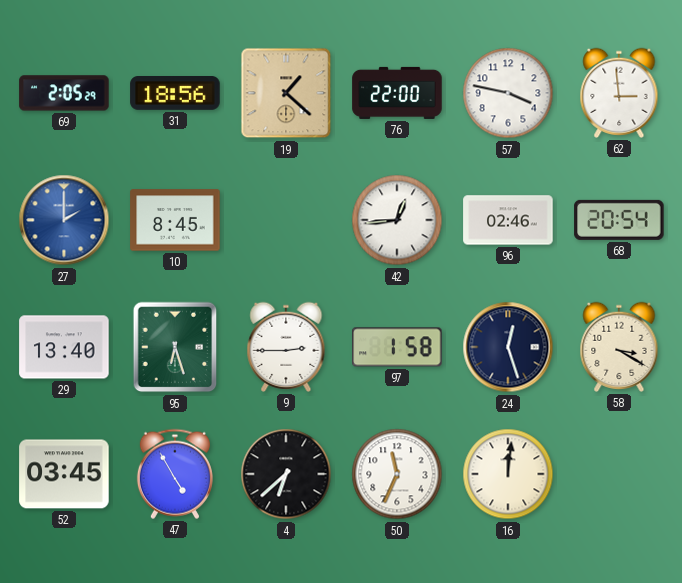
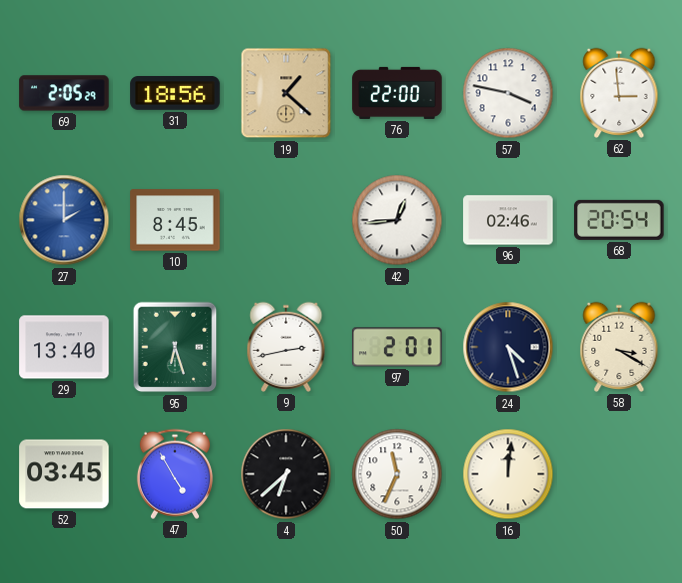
9: 2:45 -> 2:43 (286, 347)
97: 1:58 -> 2:01 (397, 347)
24: 12:27 -> 4:27 (508, 347)
